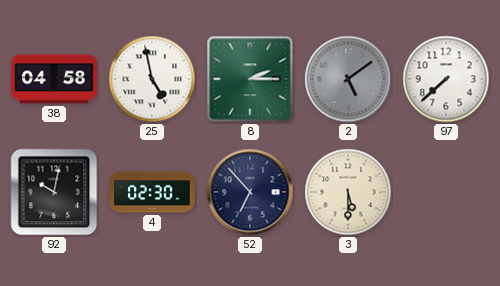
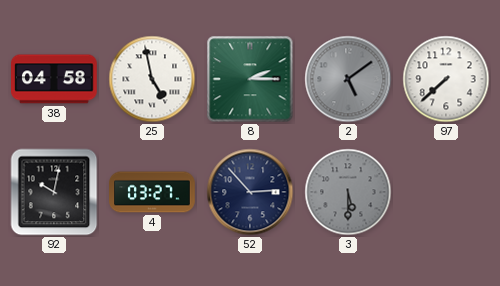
4: 02:30 -> 03:27 (152, 192)
52: 6:53 -> 2:53 (250, 192)
3 dial: cream -> grey (348, 192)
